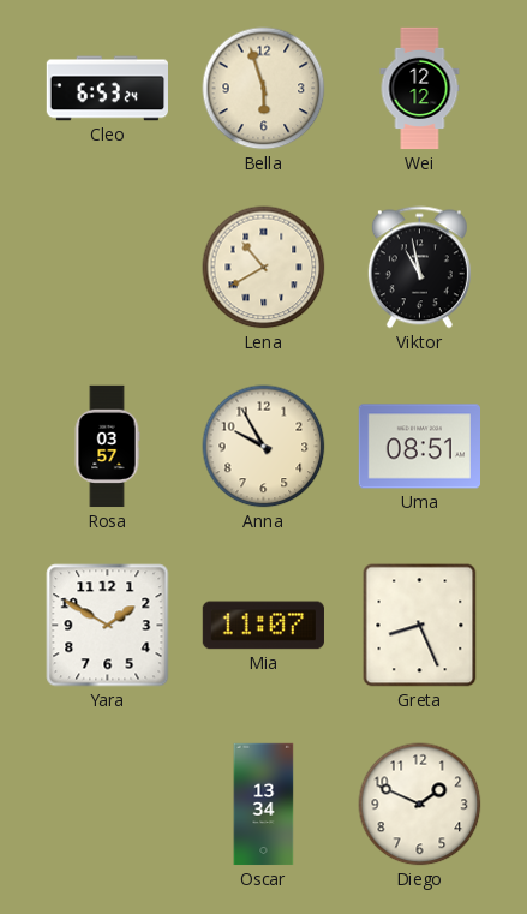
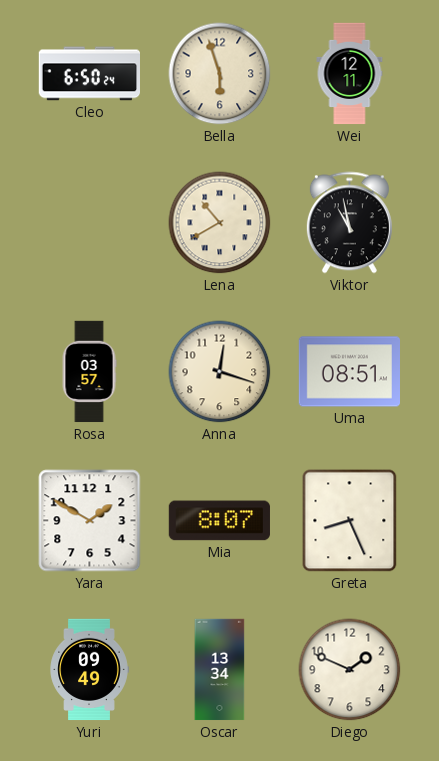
Cleo: 6:53 -> 6:50 (89, 74)
Wei: 12:12 -> 12:11 (350, 74)
Anna: 9:55 -> 12:18 (220, 372)
Mia: 11:07 -> 8:07 (219, 521)
Yuri: none -> 09:49 (89, 670)
